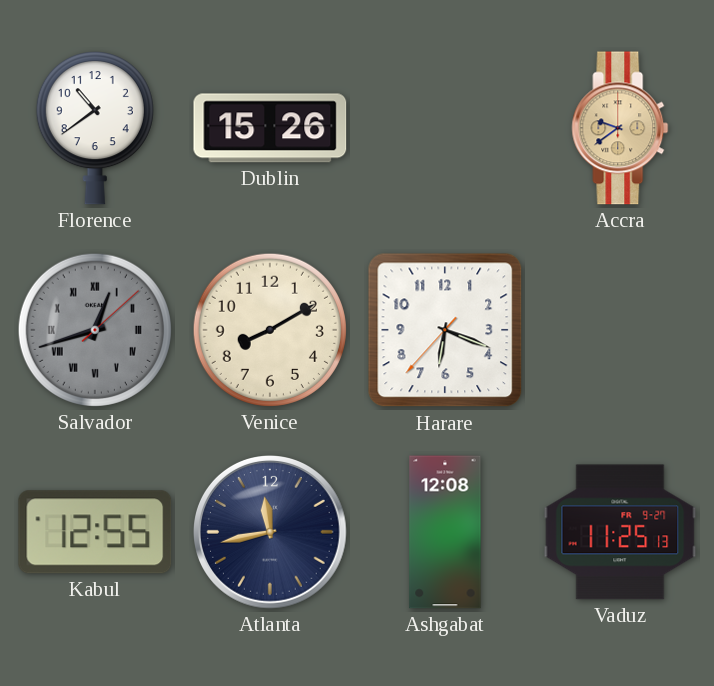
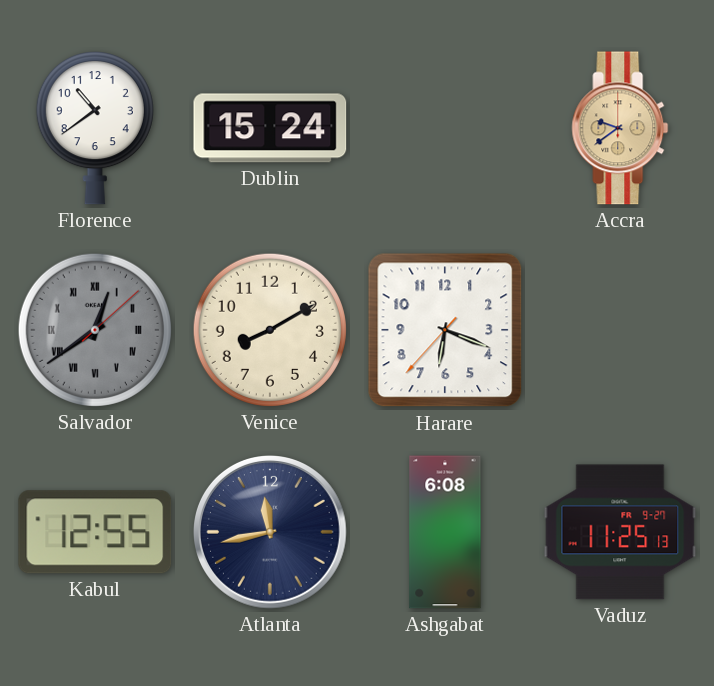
Dublin: 15:26 -> 15:24 (270, 128)
Salvador: 12:42 -> 12:39 (95, 330)
Ashgabat: 12:08 -> 6:08 (445, 532)
